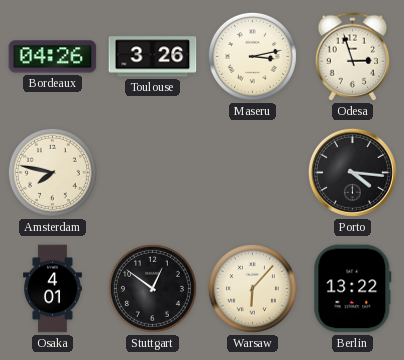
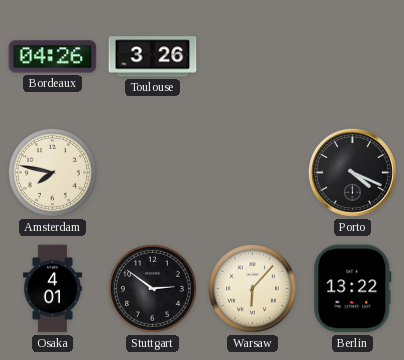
Maseru: 3:13 -> none (252, 56)
Odesa: 2:57 -> none (353, 57)
Porto: 4:16 -> 4:19 (352, 172)
Stuttgart: 12:51 -> 2:51 (152, 288)
